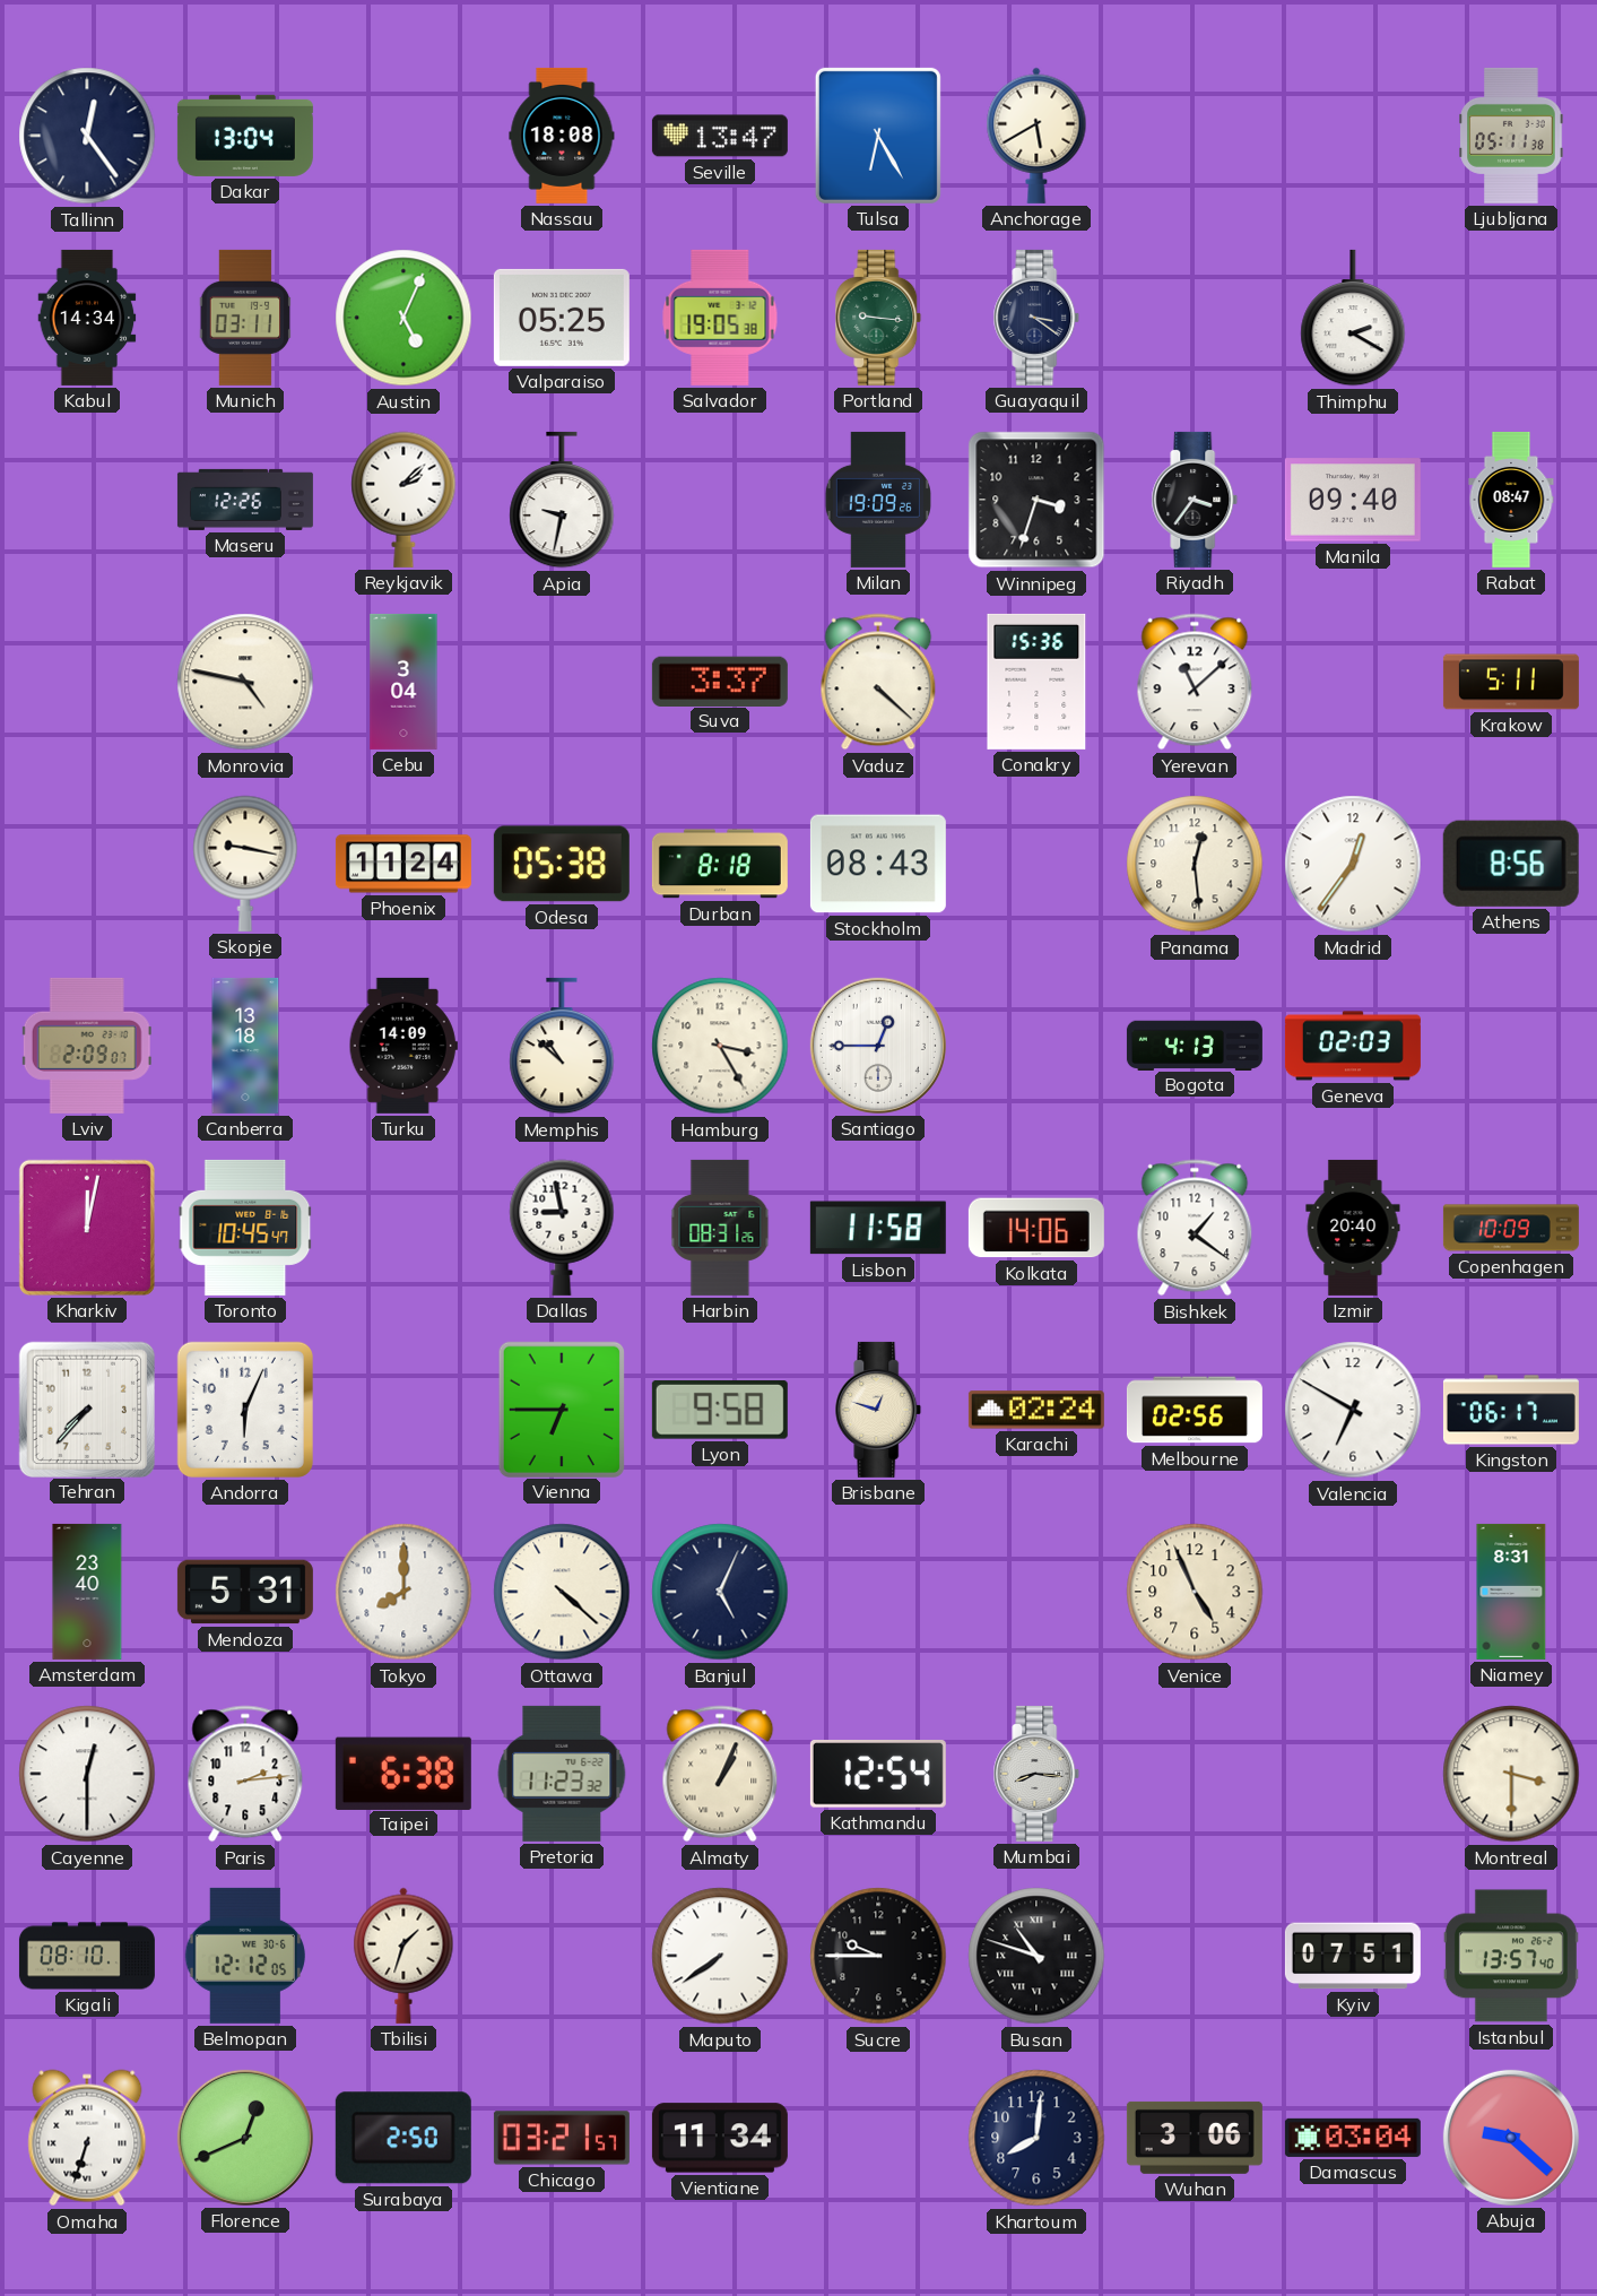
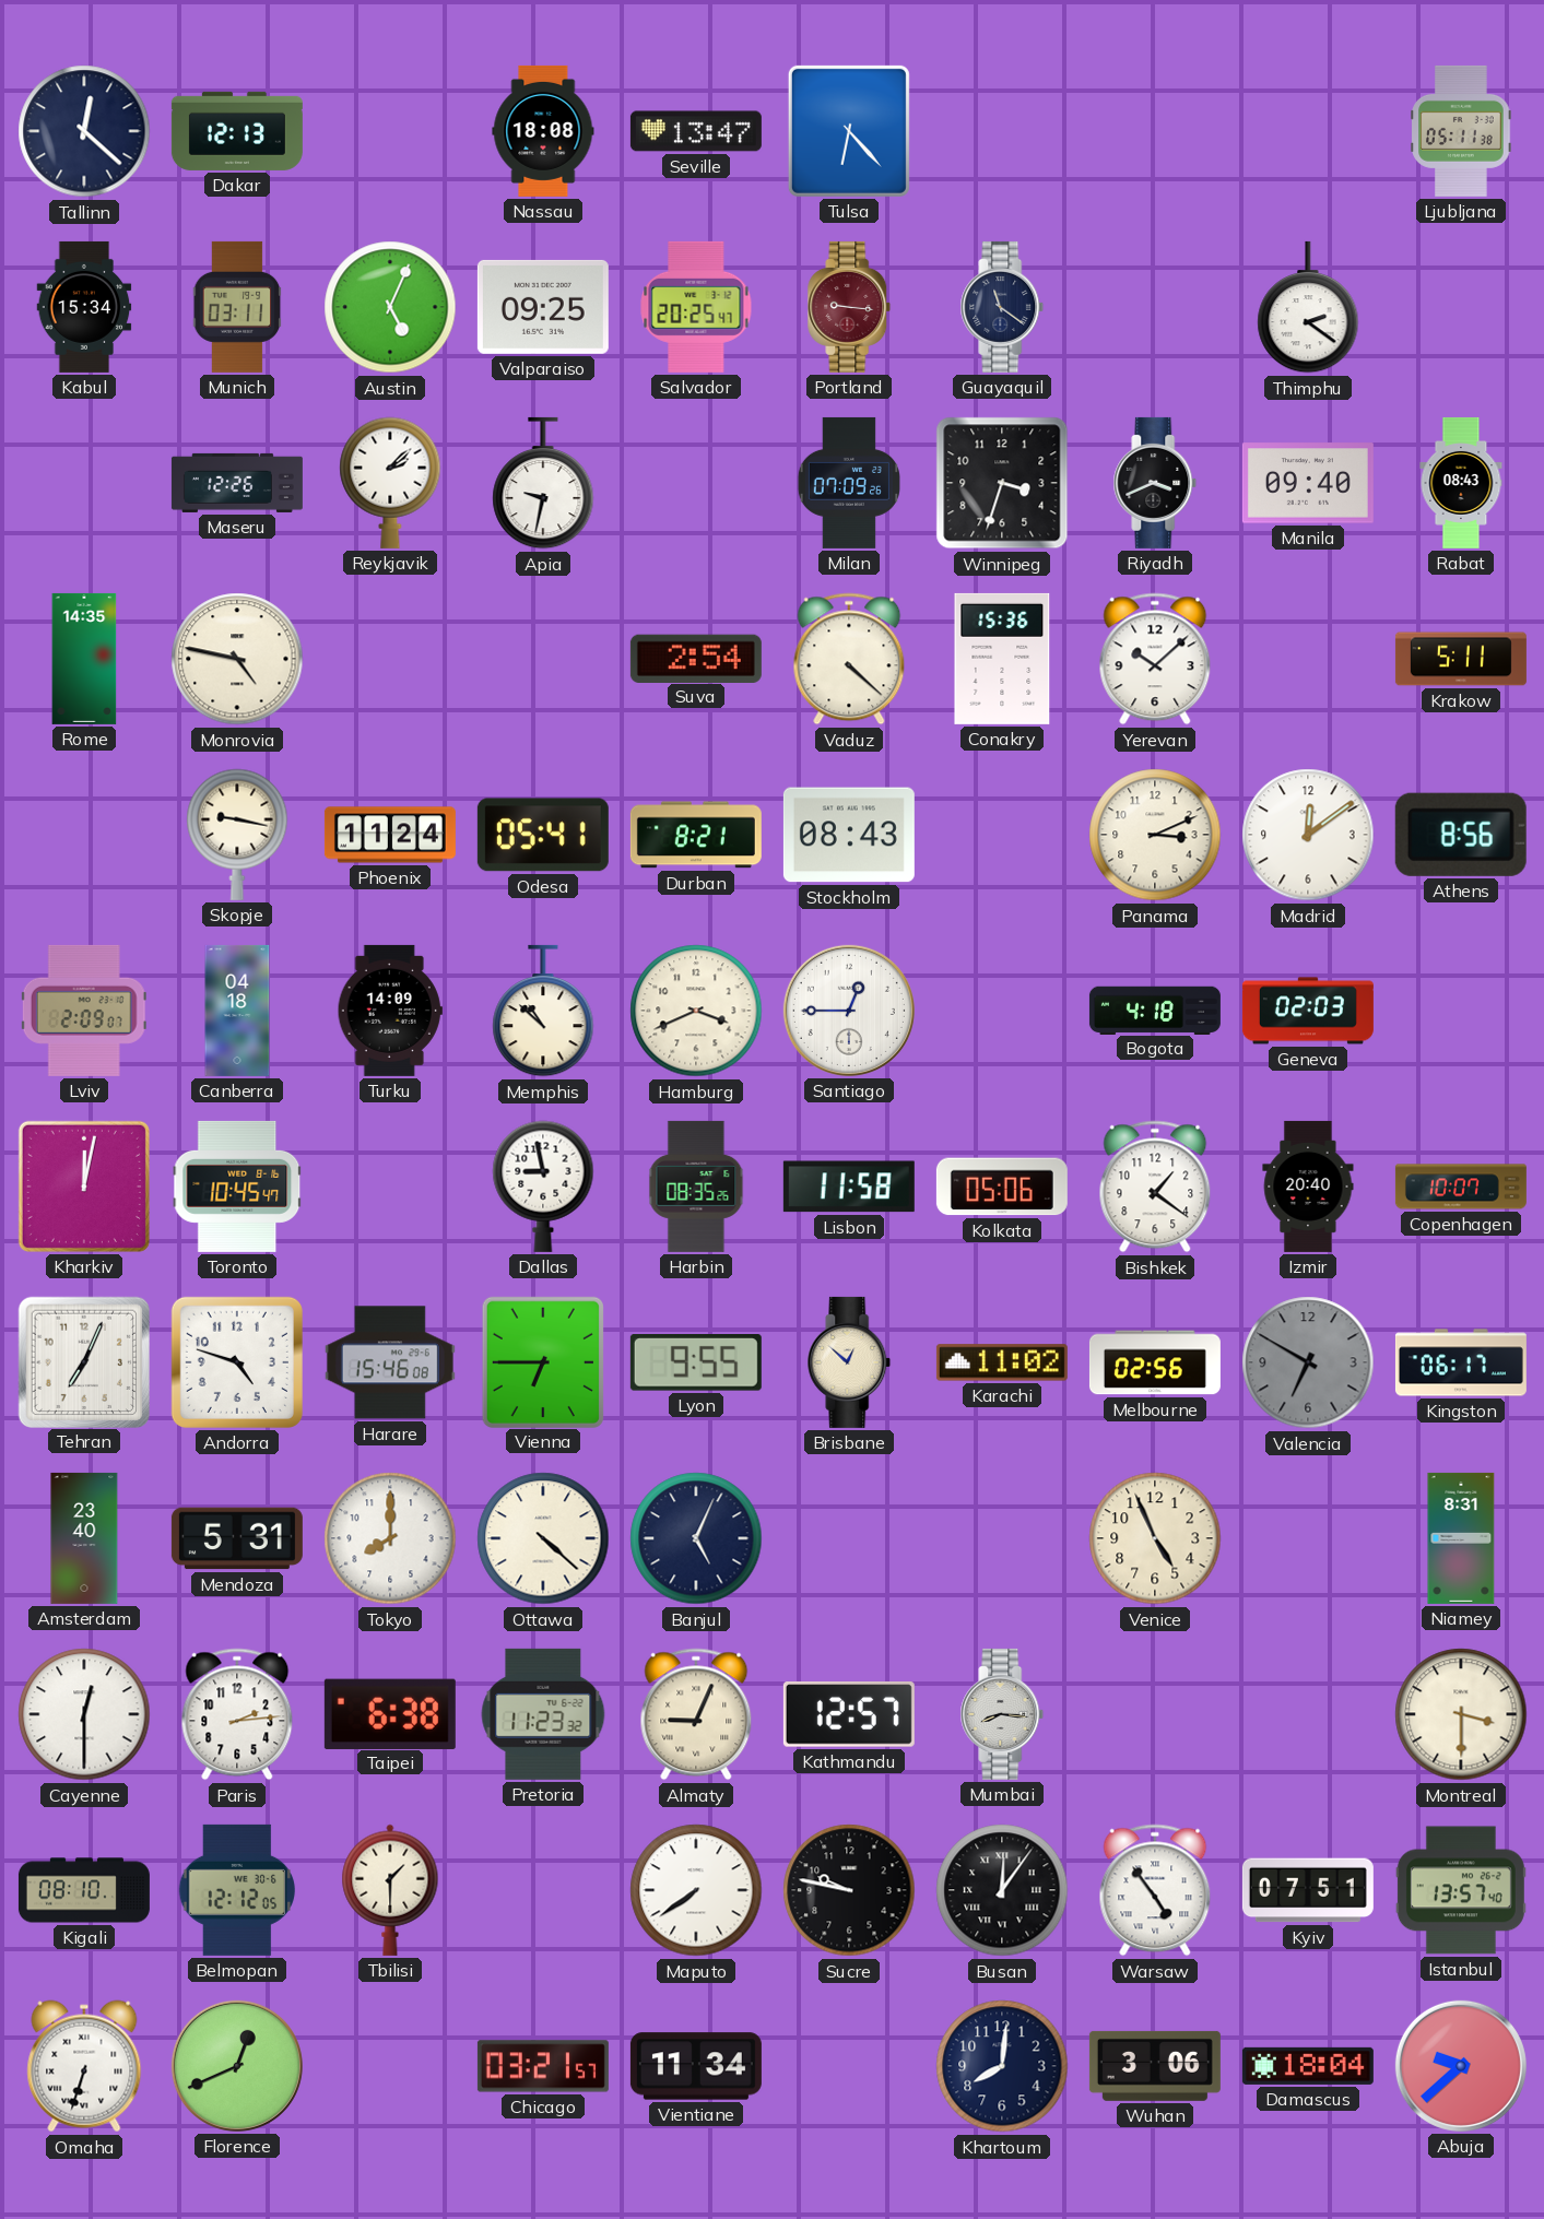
Tallinn: 12:24 -> 12:22 (84, 131)
Dakar: 13:04 -> 12:13 (237, 131)
Tulsa: 6:25 -> 6:23 (849, 131)
Anchorage: 5:40 -> none (1036, 136)
Kabul: 14:34 -> 15:34 (84, 307)
Valparaiso: 05:25 -> 09:25 (543, 307)
Salvador: 19:05 -> 20:25 (696, 307)
Portland dial: green -> burgundy (849, 307)
Guayaquil: 3:21 -> 11:21 (1002, 307)
Thimphu: 2:20 -> 2:21 (1308, 307)
Milan: 19:09 -> 07:09 (849, 483)
Riyadh: 3:36 -> 3:41 (1155, 483)
Rabat: 08:47 -> 08:43 (1461, 483)
Rome: none -> 14:35 (84, 659)
Cebu: 3:04 -> none (403, 682)
Suva: 3:37 -> 2:54 (696, 658)
Yerevan: 11:08 -> 10:08 (1155, 659)
Odesa: 05:38 -> 05:41 (543, 835)
Durban: 8:18 -> 8:21 (696, 835)
Panama: 12:29 -> 3:11 (1155, 835)
Madrid: 12:36 -> 12:09 (1308, 835)
Canberra: 13:18 -> 04:18 (237, 1011)
Hamburg: 3:25 -> 3:41 (696, 1011)
Bogota: 4:13 -> 4:18 (1155, 1010)
Harbin: 08:31 -> 08:35 (696, 1187)
Kolkata: 14:06 -> 05:06 (1002, 1187)
Copenhagen: 10:09 -> 10:07 (1461, 1187)
Tehran: 7:37 -> 7:04 (83, 1361)
Andorra: 6:04 -> 4:48 (237, 1362)
Harare: none -> 15:46 (390, 1362)
Lyon: 9:58 -> 9:55 (696, 1364)
Brisbane: 12:48 -> 12:52 (849, 1362)
Karachi: 02:24 -> 11:02 (1002, 1362)
Valencia dial: white -> grey (1308, 1362)
Almaty: 1:04 -> 9:04 (696, 1714)
Kathmandu: 12:54 -> 12:57 (849, 1714)
Tbilisi: 1:33 -> 1:30 (390, 1890)
Sucre: 9:45 -> 9:47 (849, 1890)
Busan: 10:48 -> 12:06 (1002, 1890)
Warsaw: none -> 4:54 (1155, 1890)
Surabaya: 2:50 -> none (403, 2138)
Damascus: 03:04 -> 18:04 (1308, 2066)
Abuja: 9:22 -> 9:38 (1461, 2066)
